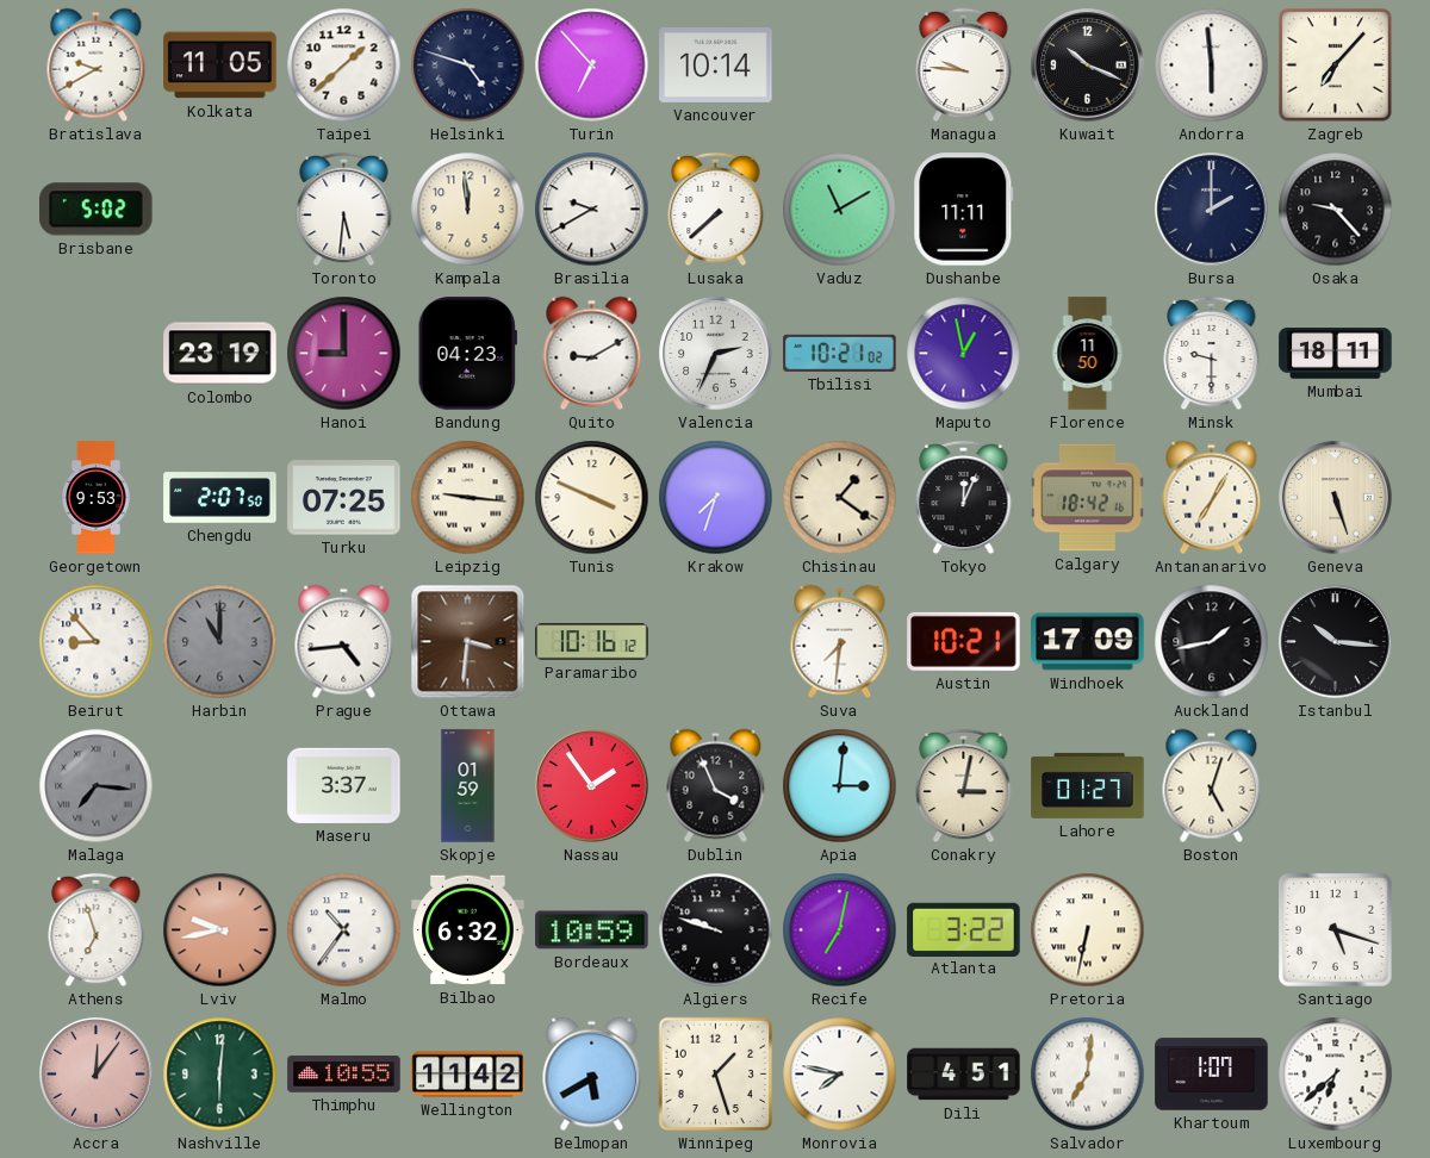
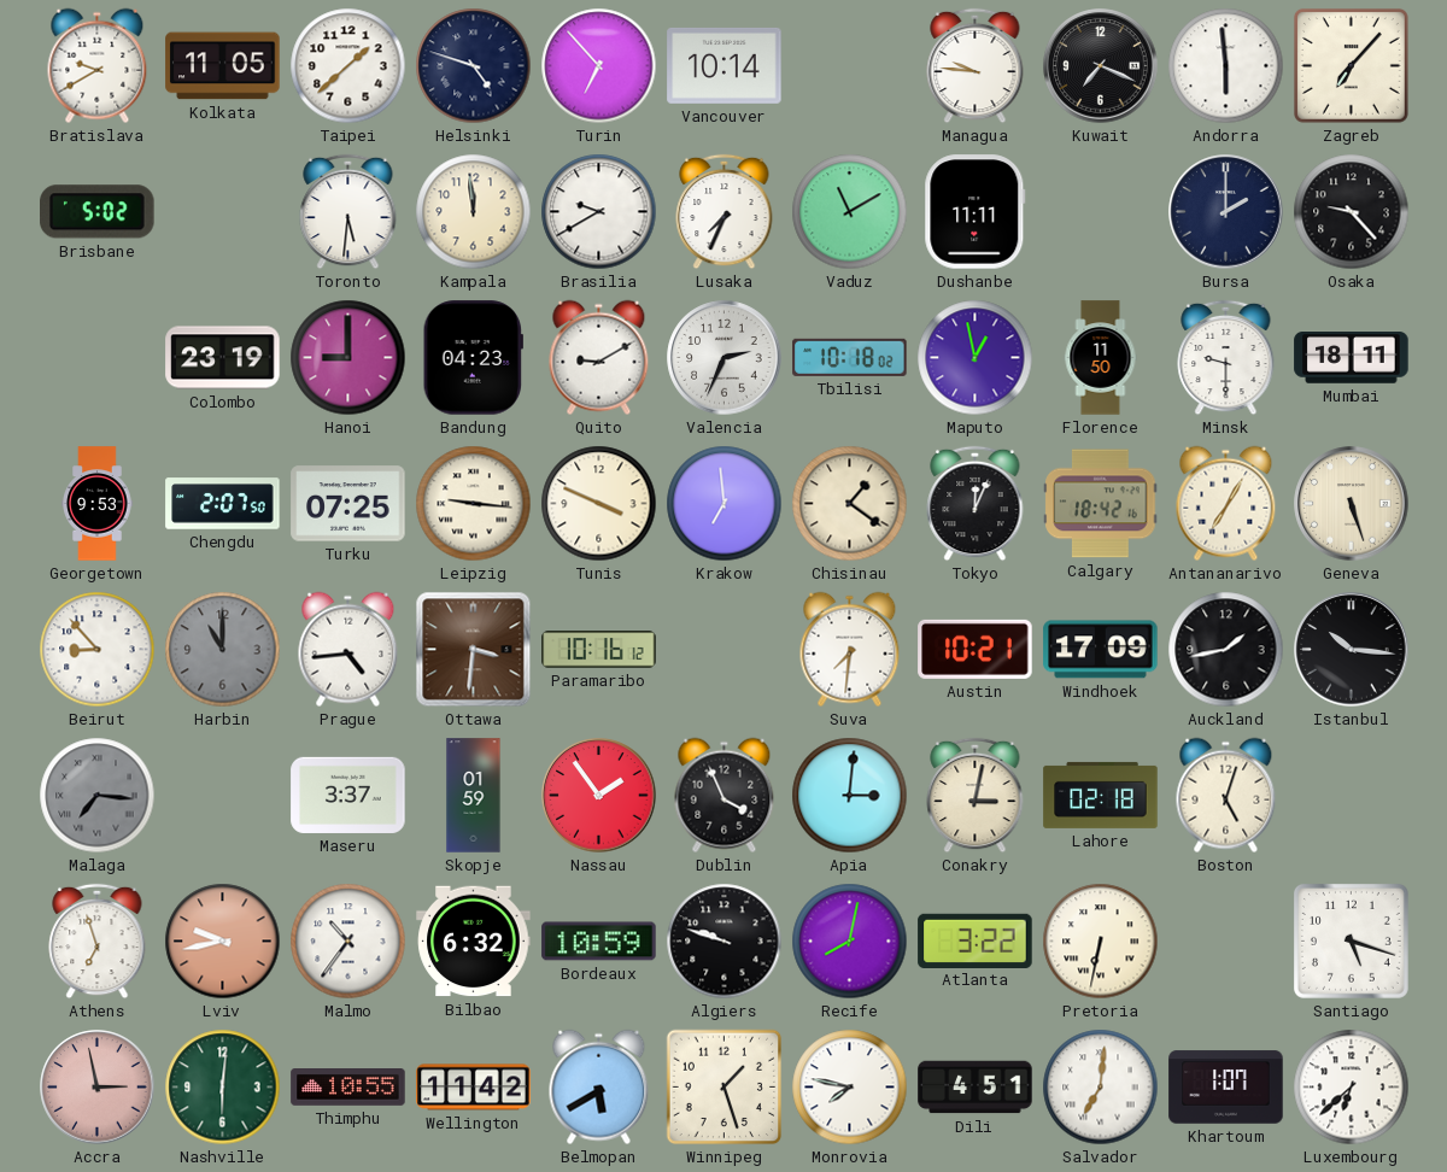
Kuwait: 10:19 -> 7:19 (1101, 66)
Lusaka: 7:38 -> 7:34 (725, 212)
Tbilisi: 10:21 -> 10:18 (850, 357)
Krakow: 7:33 -> 6:59 (725, 504)
Lahore: 01:27 -> 02:18 (1101, 795)
Recife: 7:02 -> 8:02 (850, 942)
Accra: 12:06 -> 2:58 (98, 1088)
